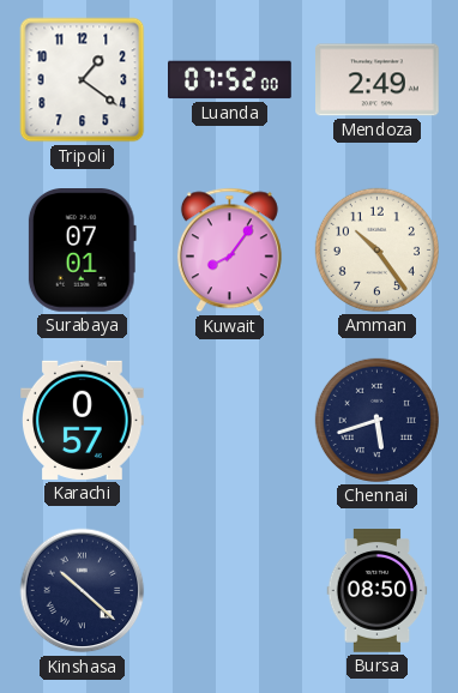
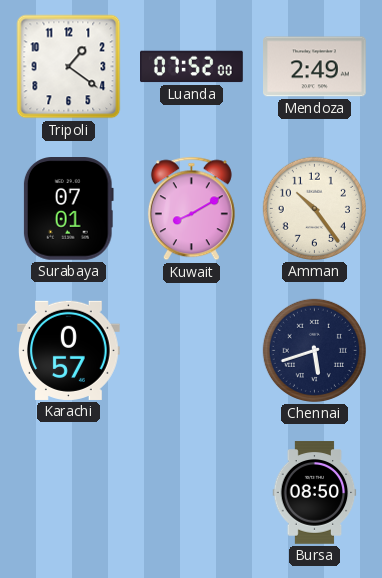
Kuwait: 8:06 -> 8:10 (191, 209)
Kinshasa: 10:22 -> none (83, 591)
